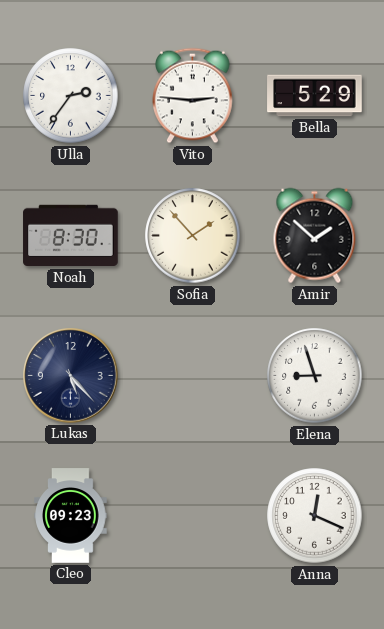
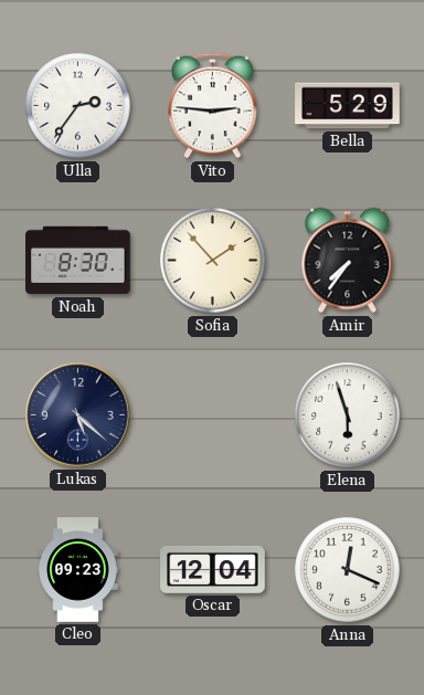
Amir: 1:52 -> 7:36 (348, 261)
Lukas: 5:23 -> 5:22 (78, 415)
Elena: 8:57 -> 5:57 (348, 415)
Oscar: none -> 12:04 (213, 569)
